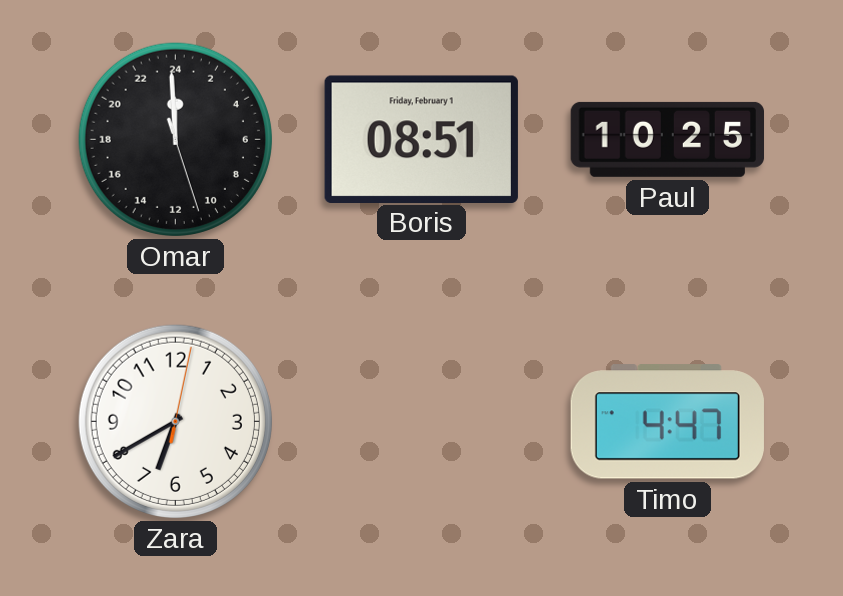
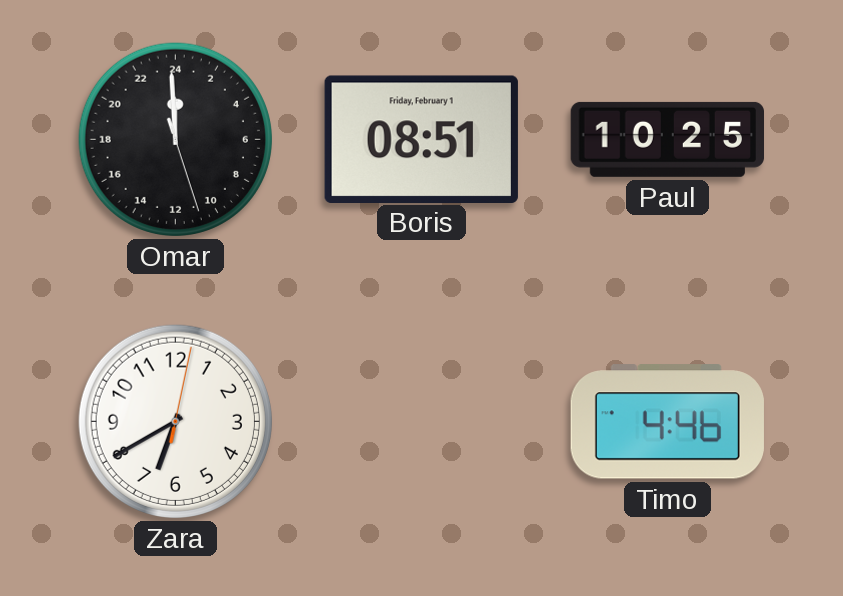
Timo: 4:47 -> 4:46 (667, 422)
